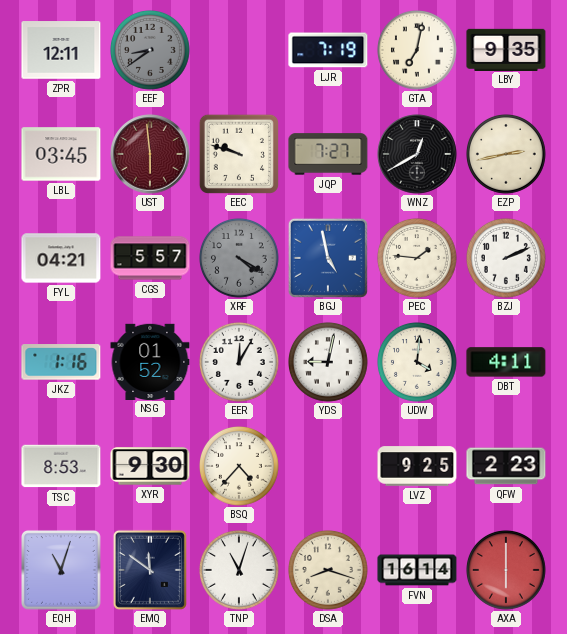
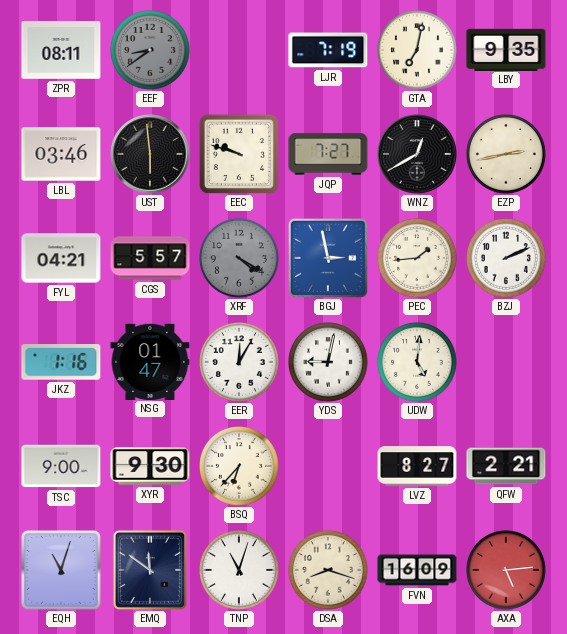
ZPR: 12:11 -> 08:11 (61, 50)
LBL: 03:45 -> 03:46 (61, 154)
UST dial: burgundy -> black (150, 154)
BGJ: 4:58 -> 2:58 (328, 258)
PEC: 1:46 -> 1:44 (418, 259)
NSG: 01:52 -> 01:47 (150, 361)
UDW: 4:01 -> 5:01 (418, 363)
DBT: 4:11 -> none (506, 362)
TSC: 8:53 -> 9:00 (61, 466)
BSQ: 4:37 -> 6:37 (240, 467)
LVZ: 9:25 -> 8:27 (417, 466)
QFW: 2:23 -> 2:21 (506, 466)
FVN: 16:14 -> 16:09 (417, 570)
AXA: 6:00 -> 5:14 (507, 571)
